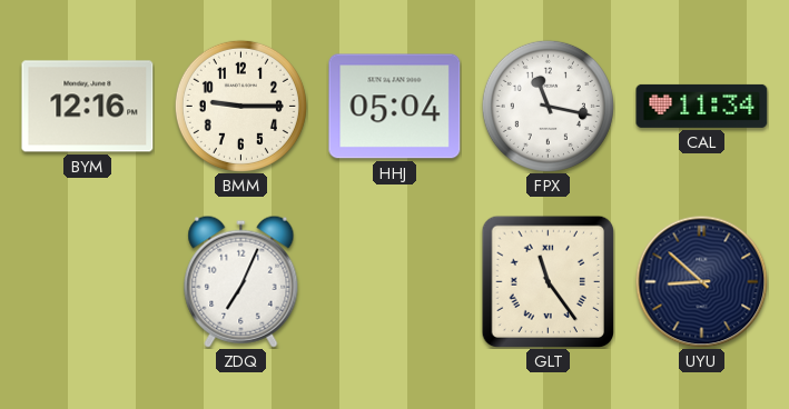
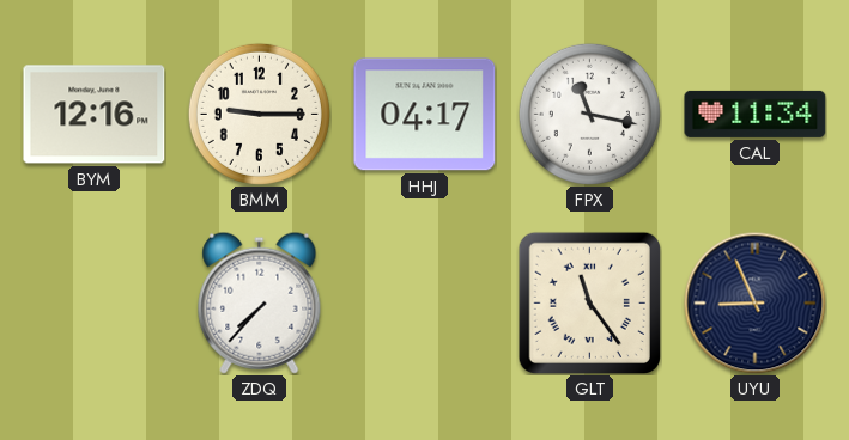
HHJ: 05:04 -> 04:17 (425, 115)
ZDQ: 7:04 -> 7:37 (260, 302)
UYU: 8:52 -> 8:56 (756, 304)
